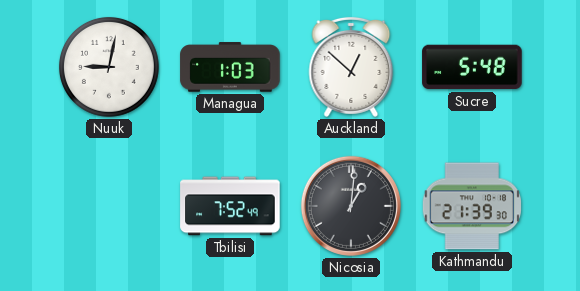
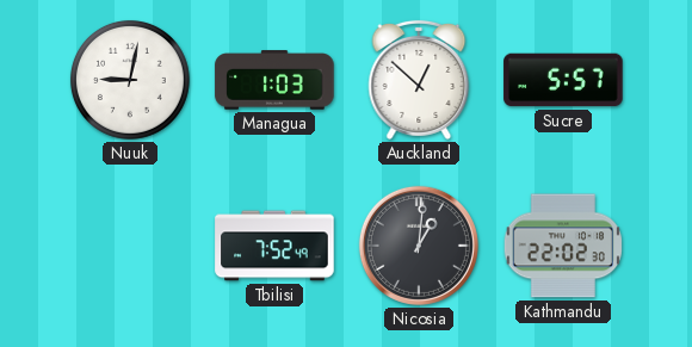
Sucre: 5:48 -> 5:57 (563, 80)
Kathmandu: 21:39 -> 22:02 (563, 246)
